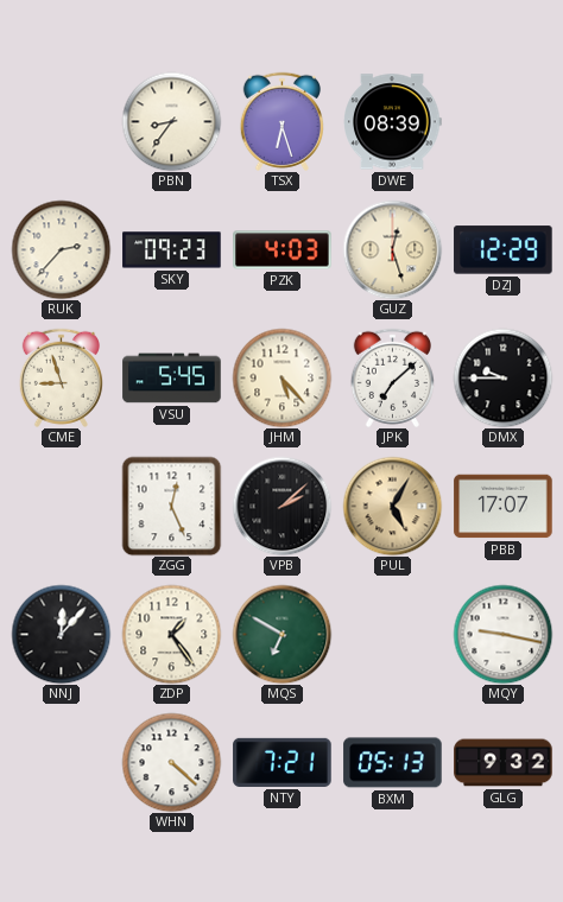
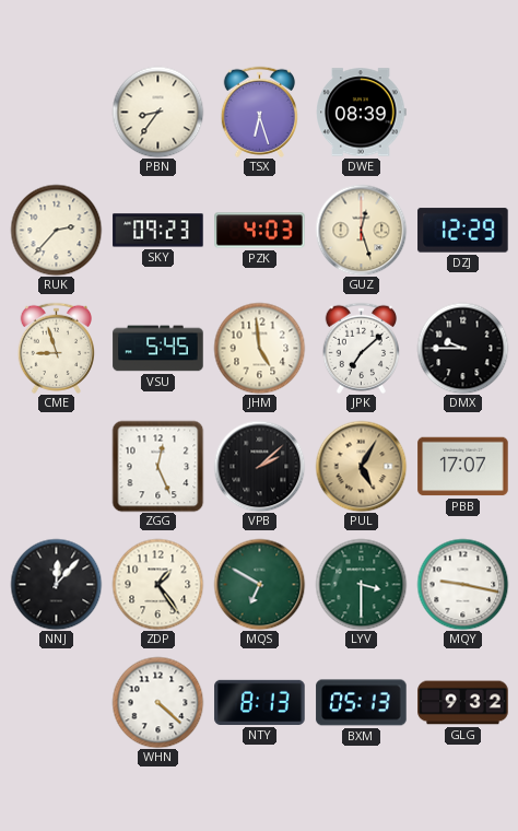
JHM: 5:23 -> 4:59 (259, 348)
LYV: none -> 3:30 (361, 584)
NTY: 7:21 -> 8:13 (260, 702)
